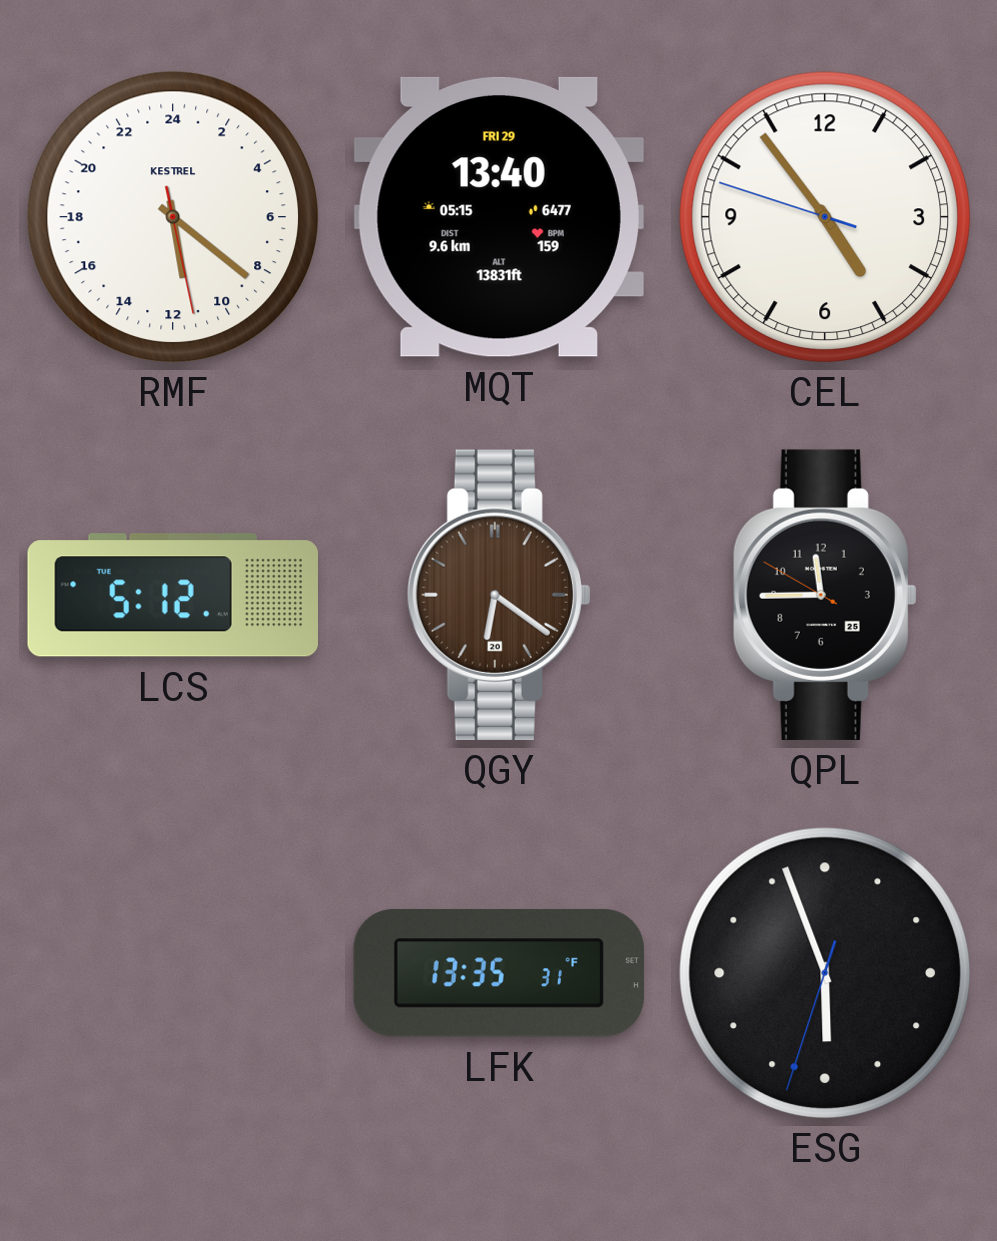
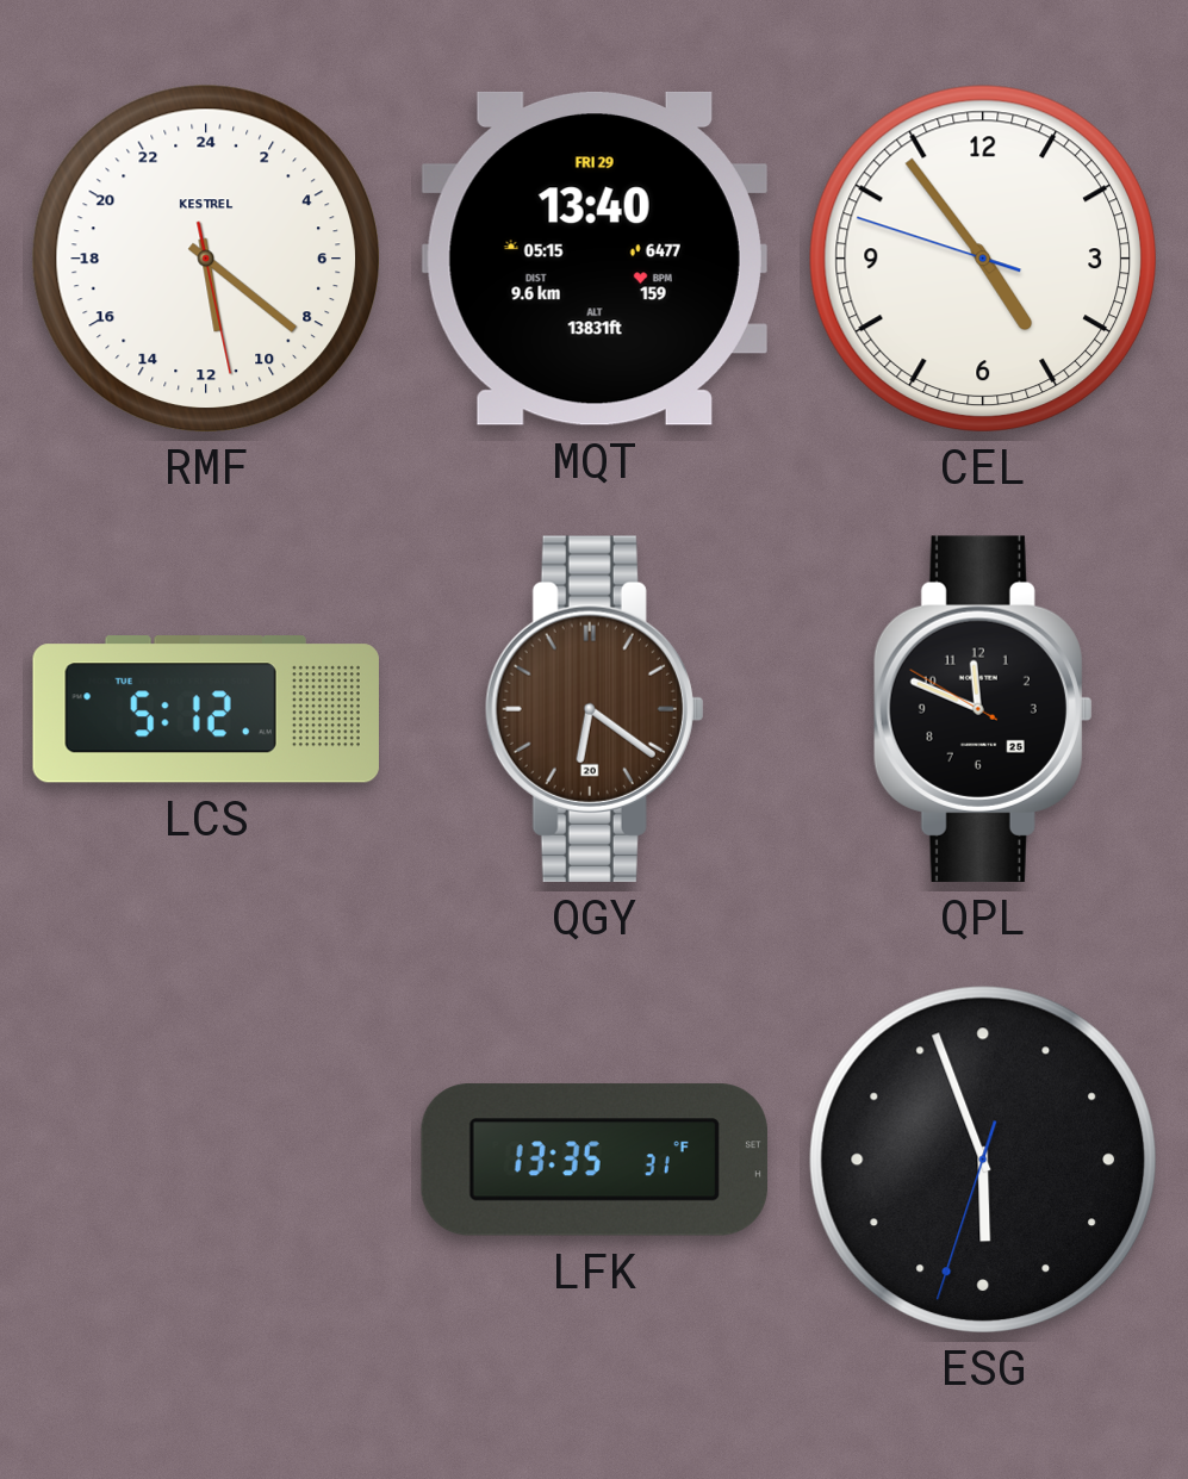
QPL: 11:44 -> 11:48 (983, 709)
